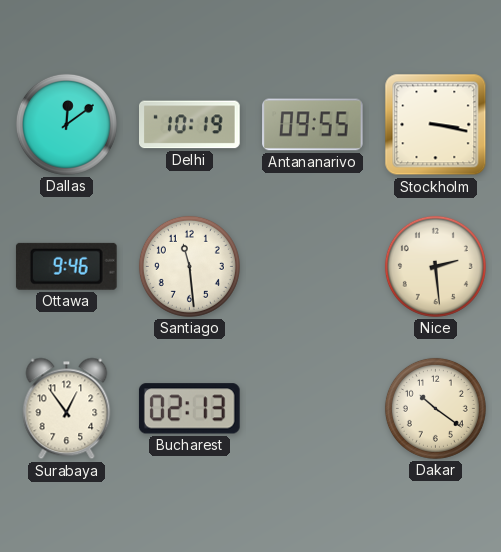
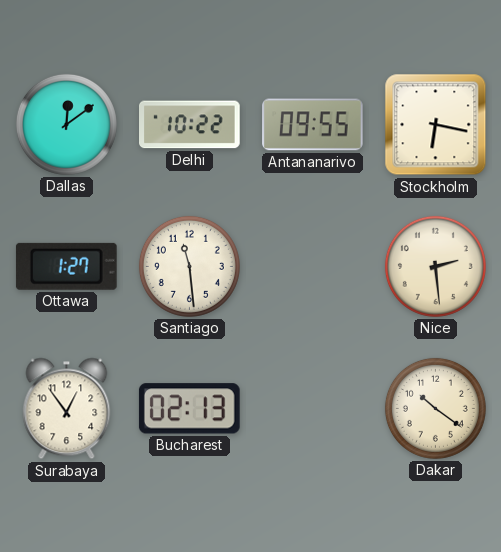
Delhi: 10:19 -> 10:22 (190, 125)
Stockholm: 3:17 -> 6:17 (436, 125)
Ottawa: 9:46 -> 1:27 (66, 266)
